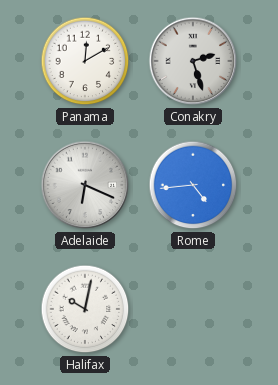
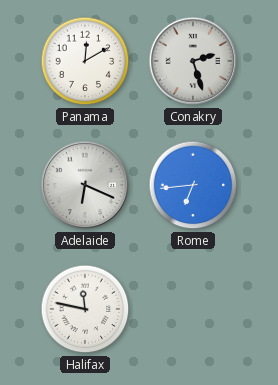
Rome: 4:44 -> 6:44 (193, 185)
Halifax: 10:02 -> 11:47 (85, 309)
